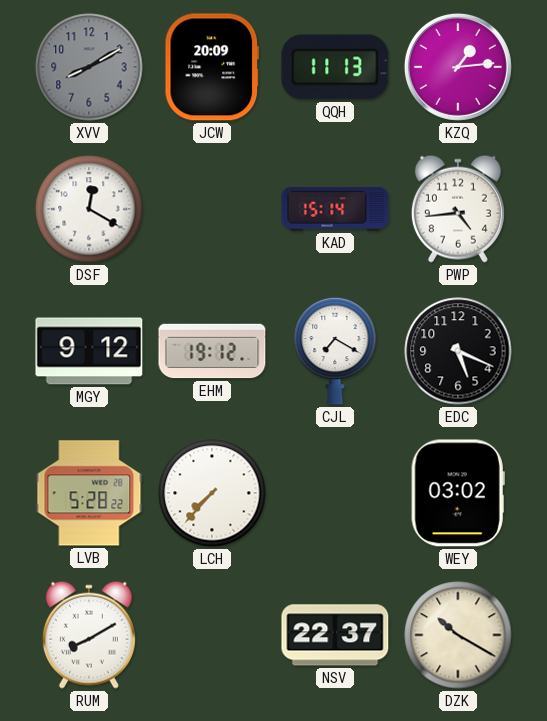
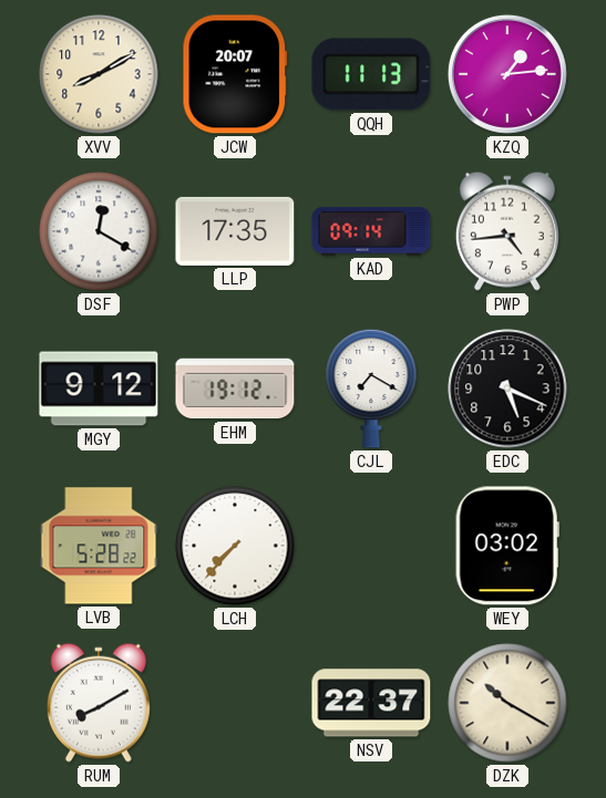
XVV dial: grey -> cream (99, 74)
JCW: 20:09 -> 20:07 (235, 74)
LLP: none -> 17:35 (235, 231)
KAD: 15:14 -> 09:14 (371, 231)
